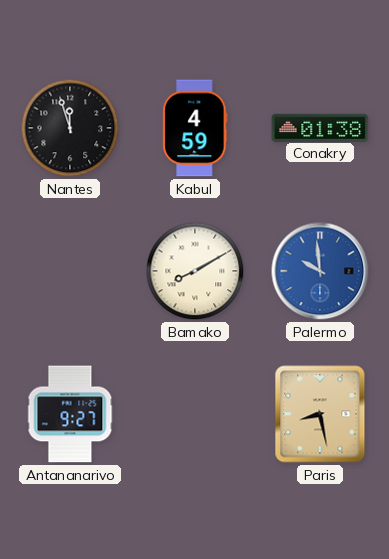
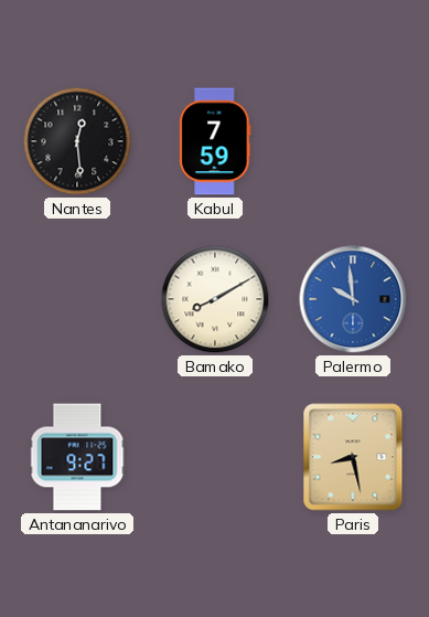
Nantes: 11:57 -> 12:29 (77, 141)
Kabul: 4:59 -> 7:59 (215, 141)
Conakry: 01:38 -> none (320, 127)
